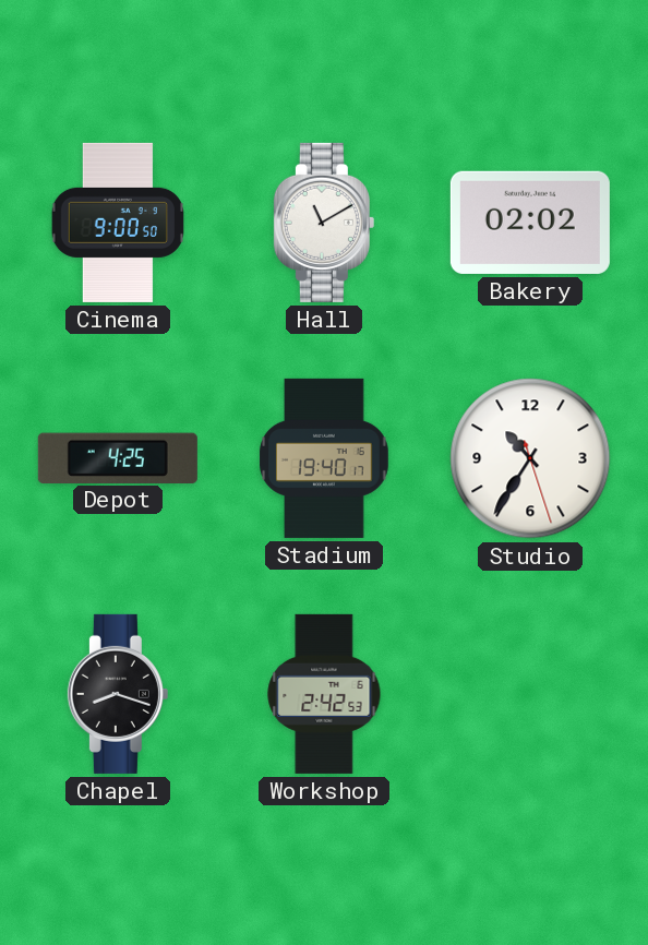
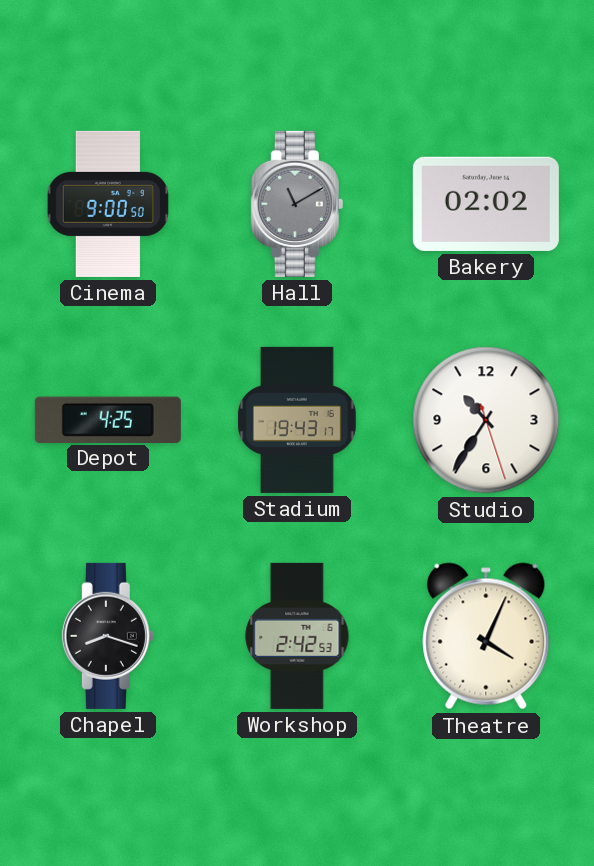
Hall dial: white -> grey (297, 204)
Stadium: 19:40 -> 19:43 (297, 420)
Theatre: none -> 4:04 (486, 636)
